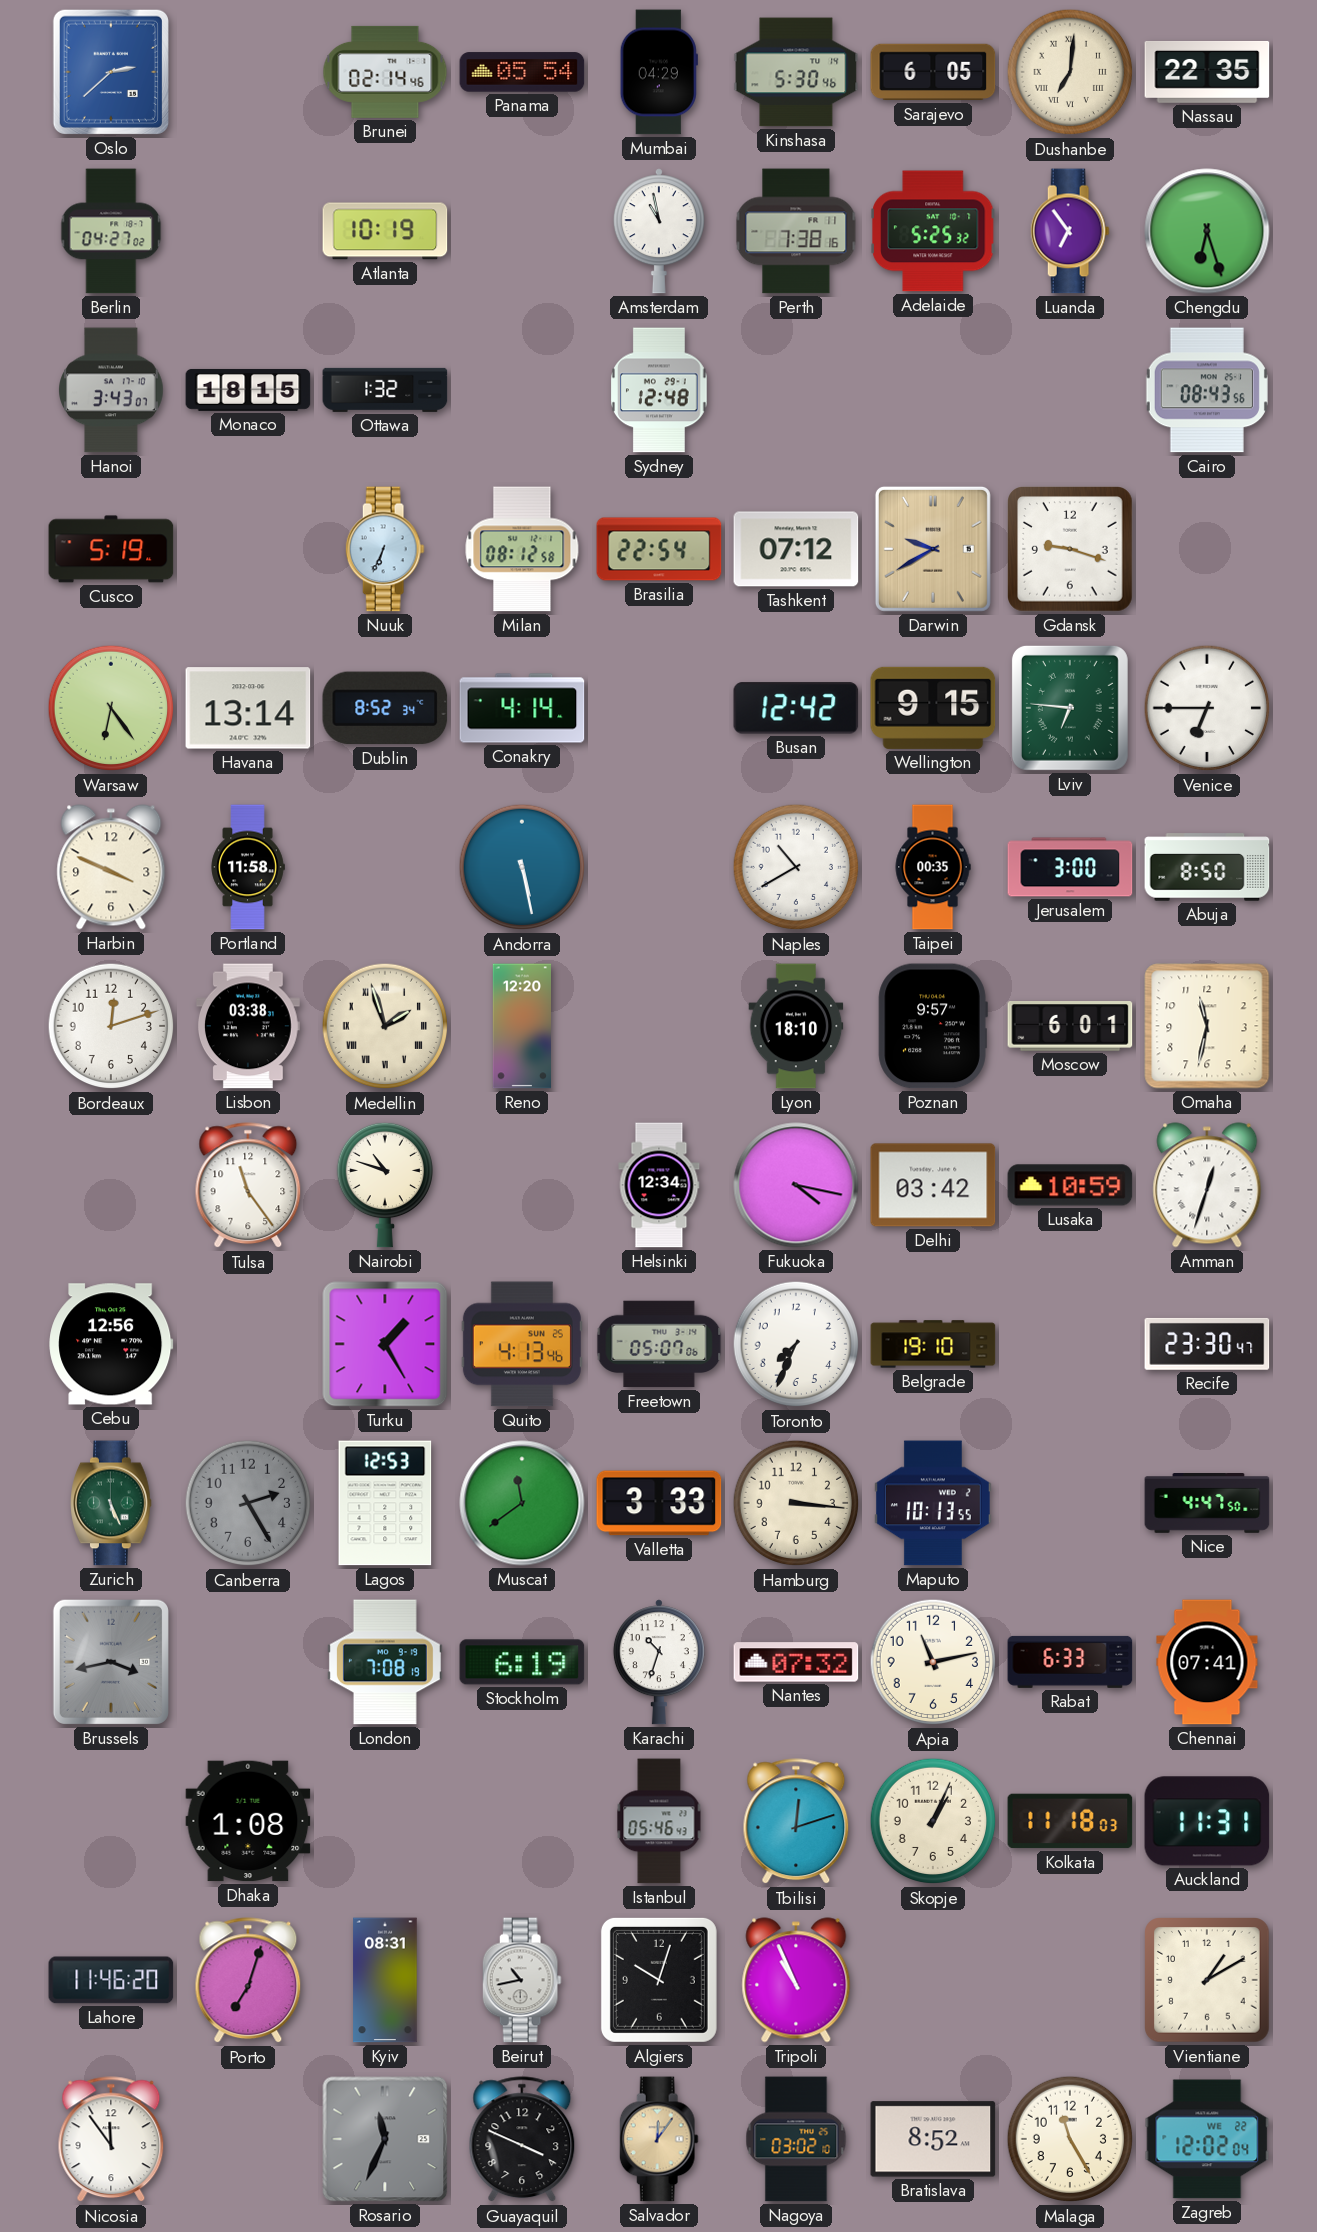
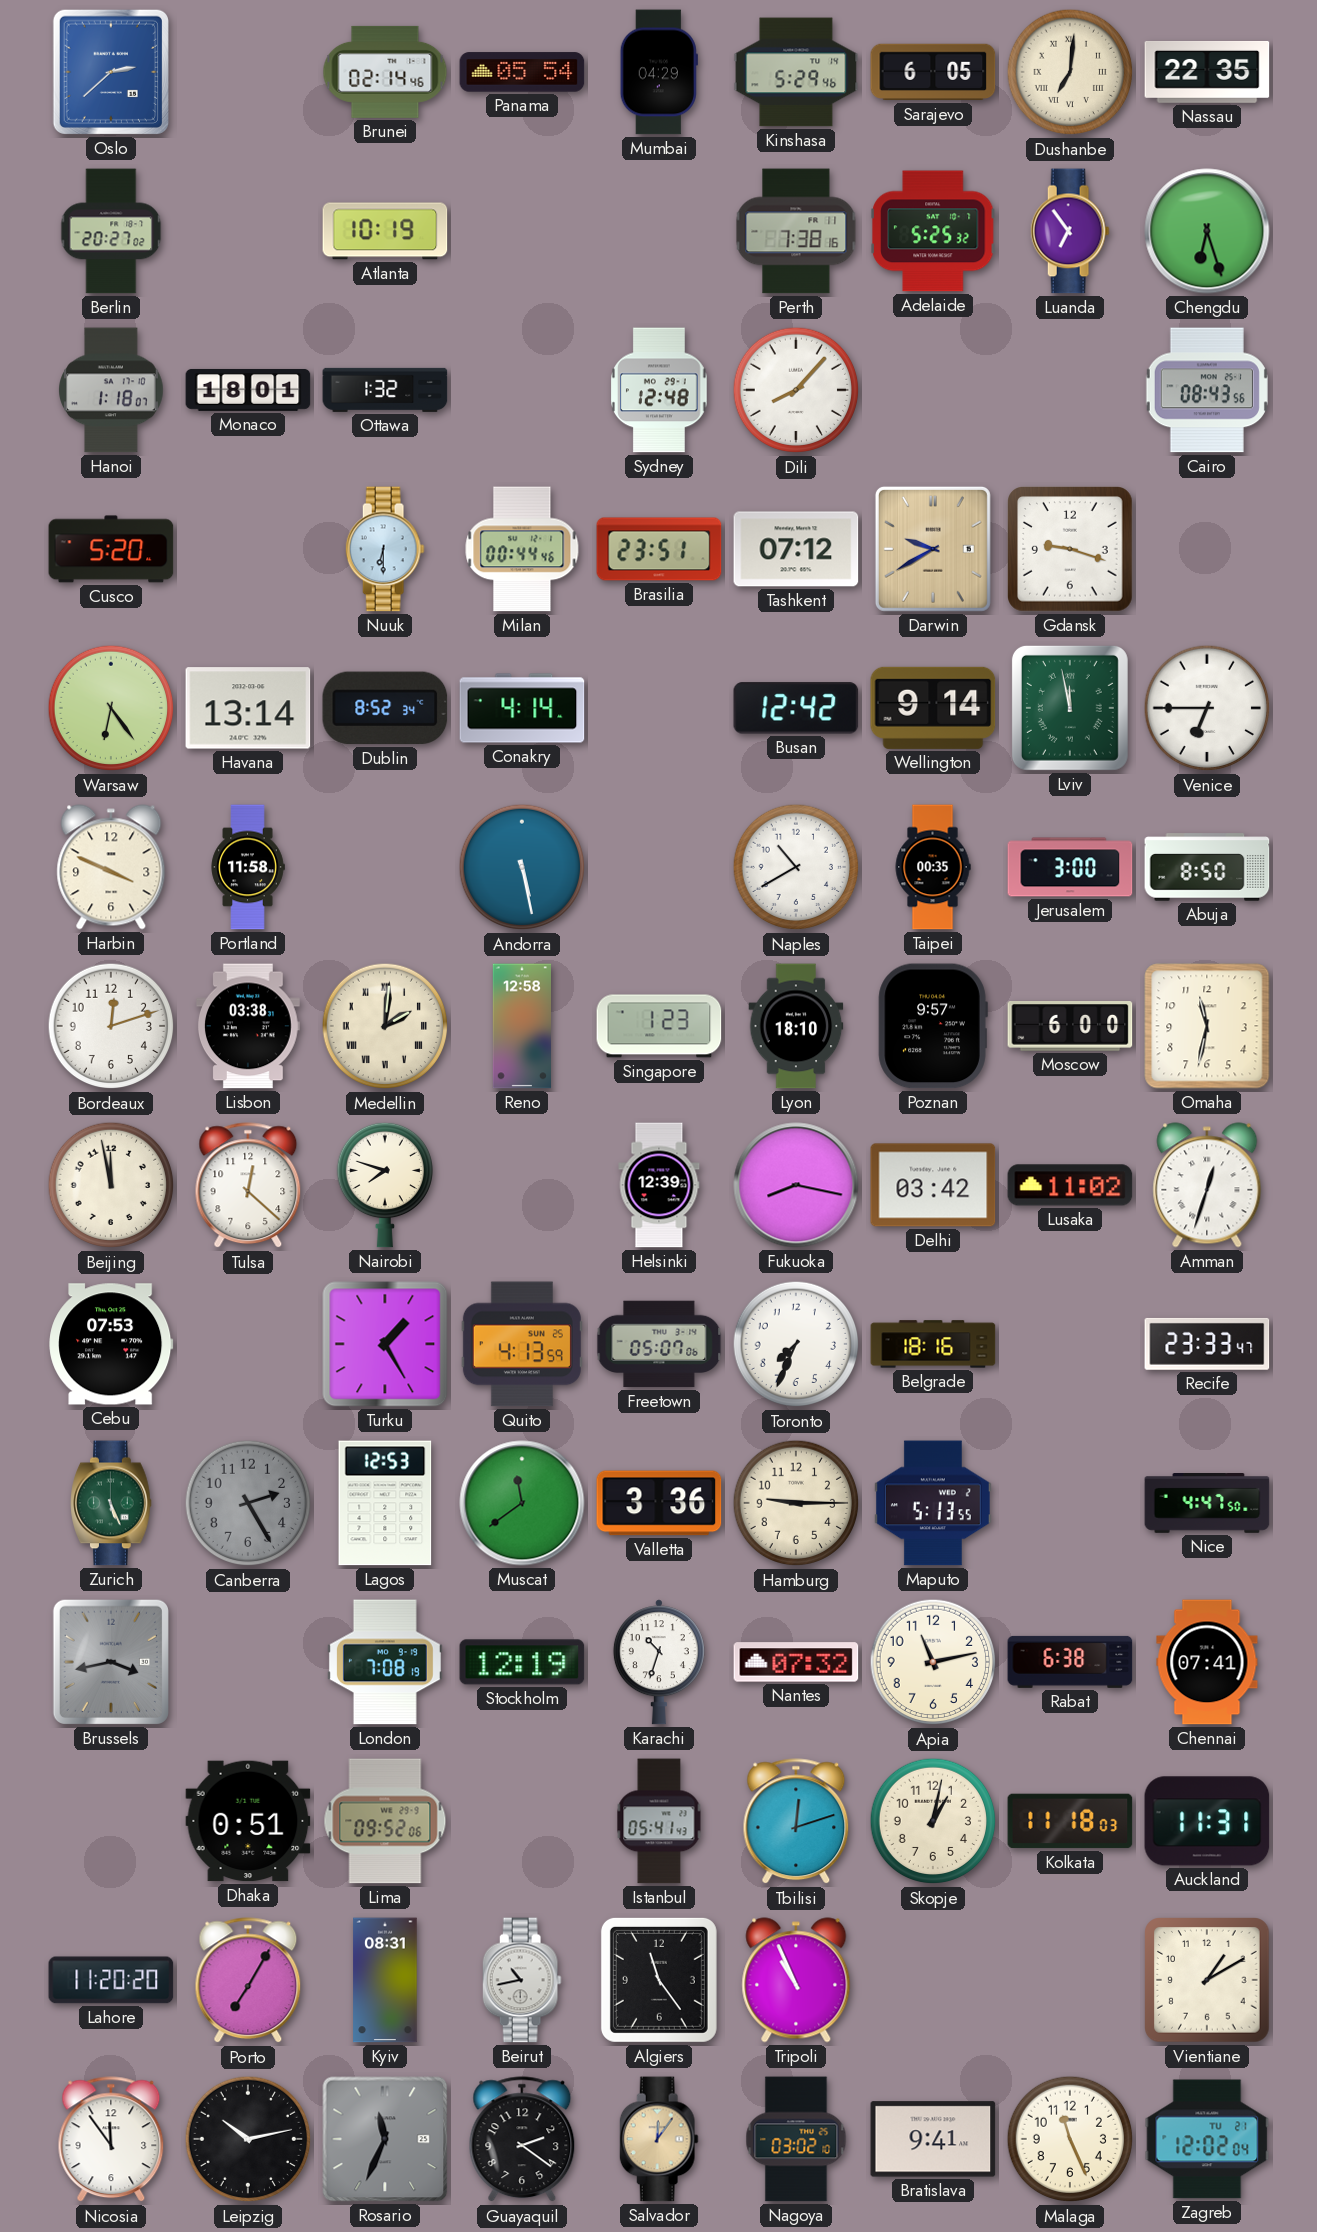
Kinshasa: 5:30 -> 5:29 (796, 72)
Berlin: 04:27 -> 20:27 (111, 231)
Amsterdam: 10:58 -> none (659, 231)
Hanoi: 3:43 -> 1:18 (111, 390)
Monaco: 18:15 -> 18:01 (248, 390)
Dili: none -> 8:07 (796, 390)
Cusco: 5:19 -> 5:20 (111, 549)
Nuuk: 6:34 -> 6:30 (385, 549)
Milan: 08:12 -> 00:44 (522, 549)
Brasilia: 22:54 -> 23:51 (659, 549)
Wellington: 9:15 -> 9:14 (933, 708)
Lviv: 6:46 -> 11:58 (1070, 708)
Medellin: 1:57 -> 2:01 (385, 1026)
Reno: 12:20 -> 12:58 (521, 1026)
Singapore: none -> 1:23 (659, 1026)
Moscow: 6:01 -> 6:00 (1070, 1026)
Beijing: none -> 11:58 (111, 1185)
Tulsa: 11:24 -> 12:22 (248, 1186)
Nairobi: 10:48 -> 7:48 (384, 1185)
Helsinki: 12:34 -> 12:39 (659, 1185)
Fukuoka: 4:17 -> 8:17 (796, 1185)
Lusaka: 10:59 -> 11:02 (1070, 1185)
Cebu: 12:56 -> 07:53 (111, 1344)
Quito: 4:13:46 -> 4:13:59 (522, 1344)
Belgrade: 19:10 -> 18:16 (933, 1344)
Recife: 23:30 -> 23:33 (1207, 1344)
Valletta: 3:33 -> 3:36 (659, 1503)
Hamburg: 3:16 -> 9:15 (796, 1503)
Maputo: 10:13 -> 5:13 (933, 1503)
Stockholm: 6:19 -> 12:19 (522, 1662)
Rabat: 6:33 -> 6:38 (1070, 1662)
Dhaka: 1:08 -> 0:51 (248, 1821)
Lima: none -> 09:52 (385, 1821)
Istanbul: 05:46 -> 05:41 (659, 1821)
Skopje: 1:04 -> 1:02 (933, 1821)
Lahore: 11:46 -> 11:20 (111, 1980)
Porto: 7:03 -> 7:05 (248, 1981)
Algiers: 10:03 -> 11:24 (659, 1980)
Leipzig: none -> 10:13 (248, 2139)
Guayaquil: 3:49 -> 2:21 (522, 2140)
Bratislava: 8:52 -> 9:41 (933, 2139)
Malaga: 11:25 -> 11:26 (1070, 2139)
Zagreb date: WE 22 -> TU 21 (1207, 2139)
